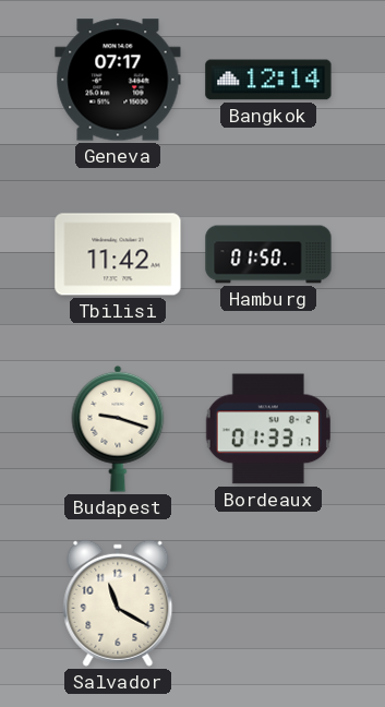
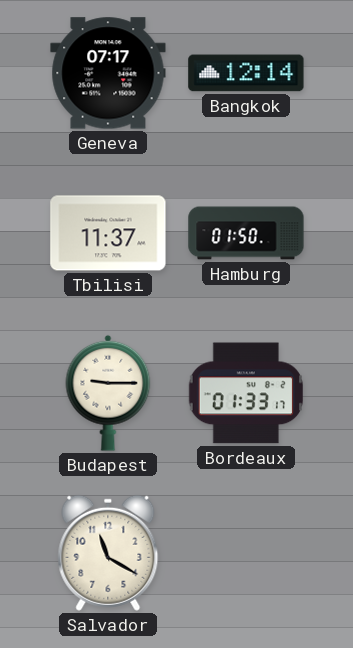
Tbilisi: 11:42 -> 11:37 (108, 233)
Budapest: 9:18 -> 9:15 (108, 393)
